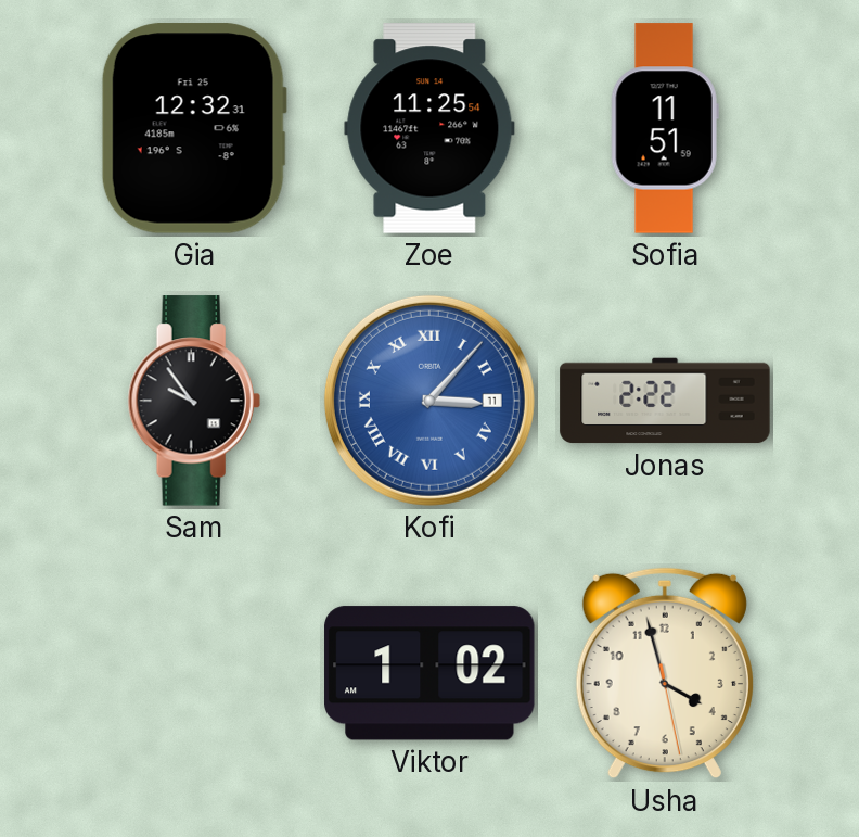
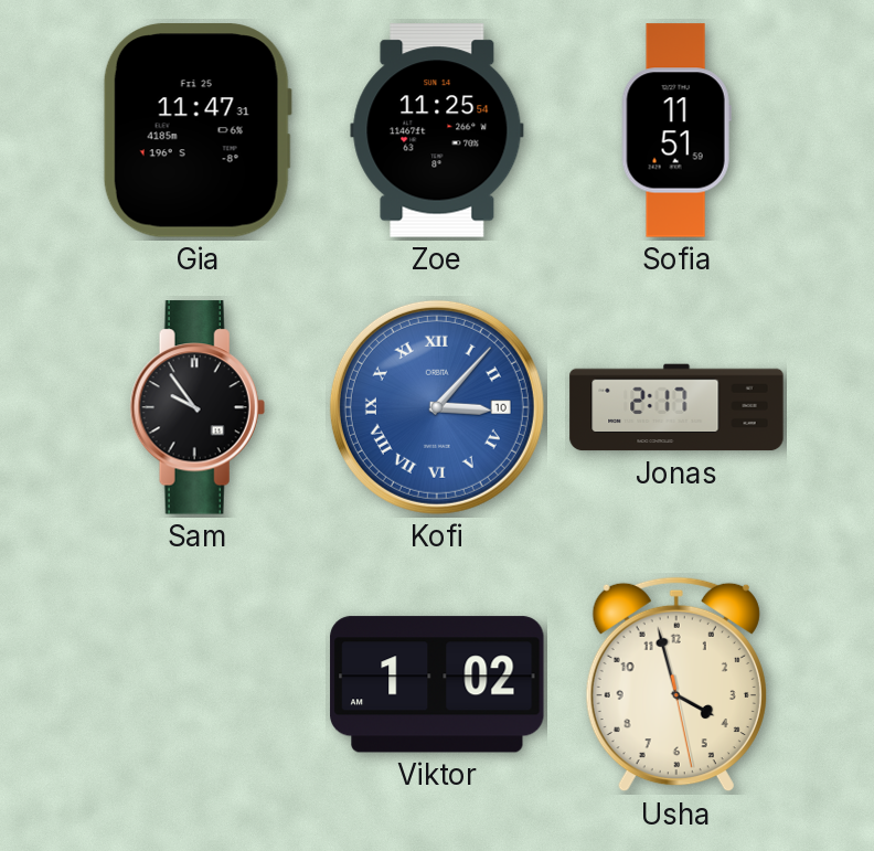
Gia: 12:32 -> 11:47 (198, 130)
Kofi date: 11 -> 10 (437, 407)
Jonas: 2:22 -> 2:17 (676, 407)
